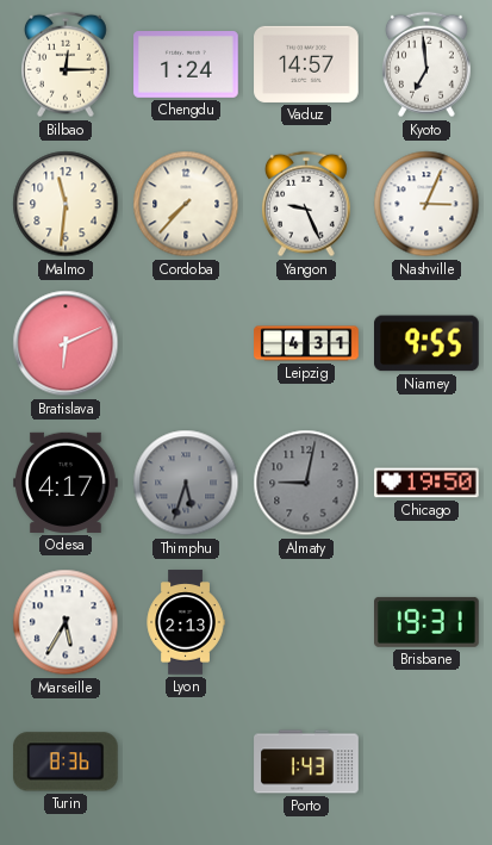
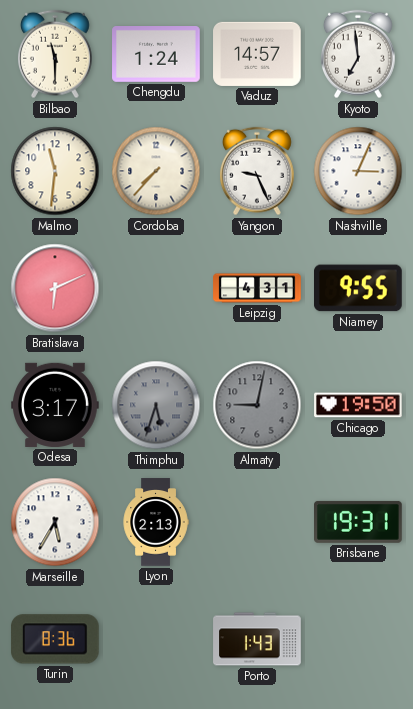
Bilbao: 12:15 -> 11:30 (55, 54)
Odesa: 4:17 -> 3:17 (55, 405)
